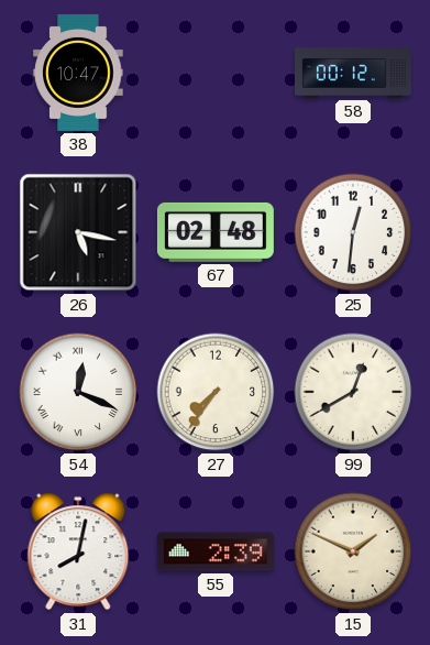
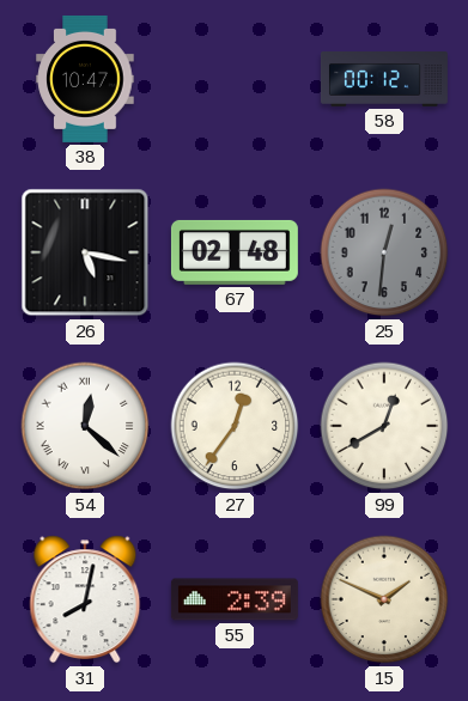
25 dial: white -> grey (384, 252)
54: 12:19 -> 12:22 (85, 426)
27: 7:36 -> 12:36 (235, 426)
